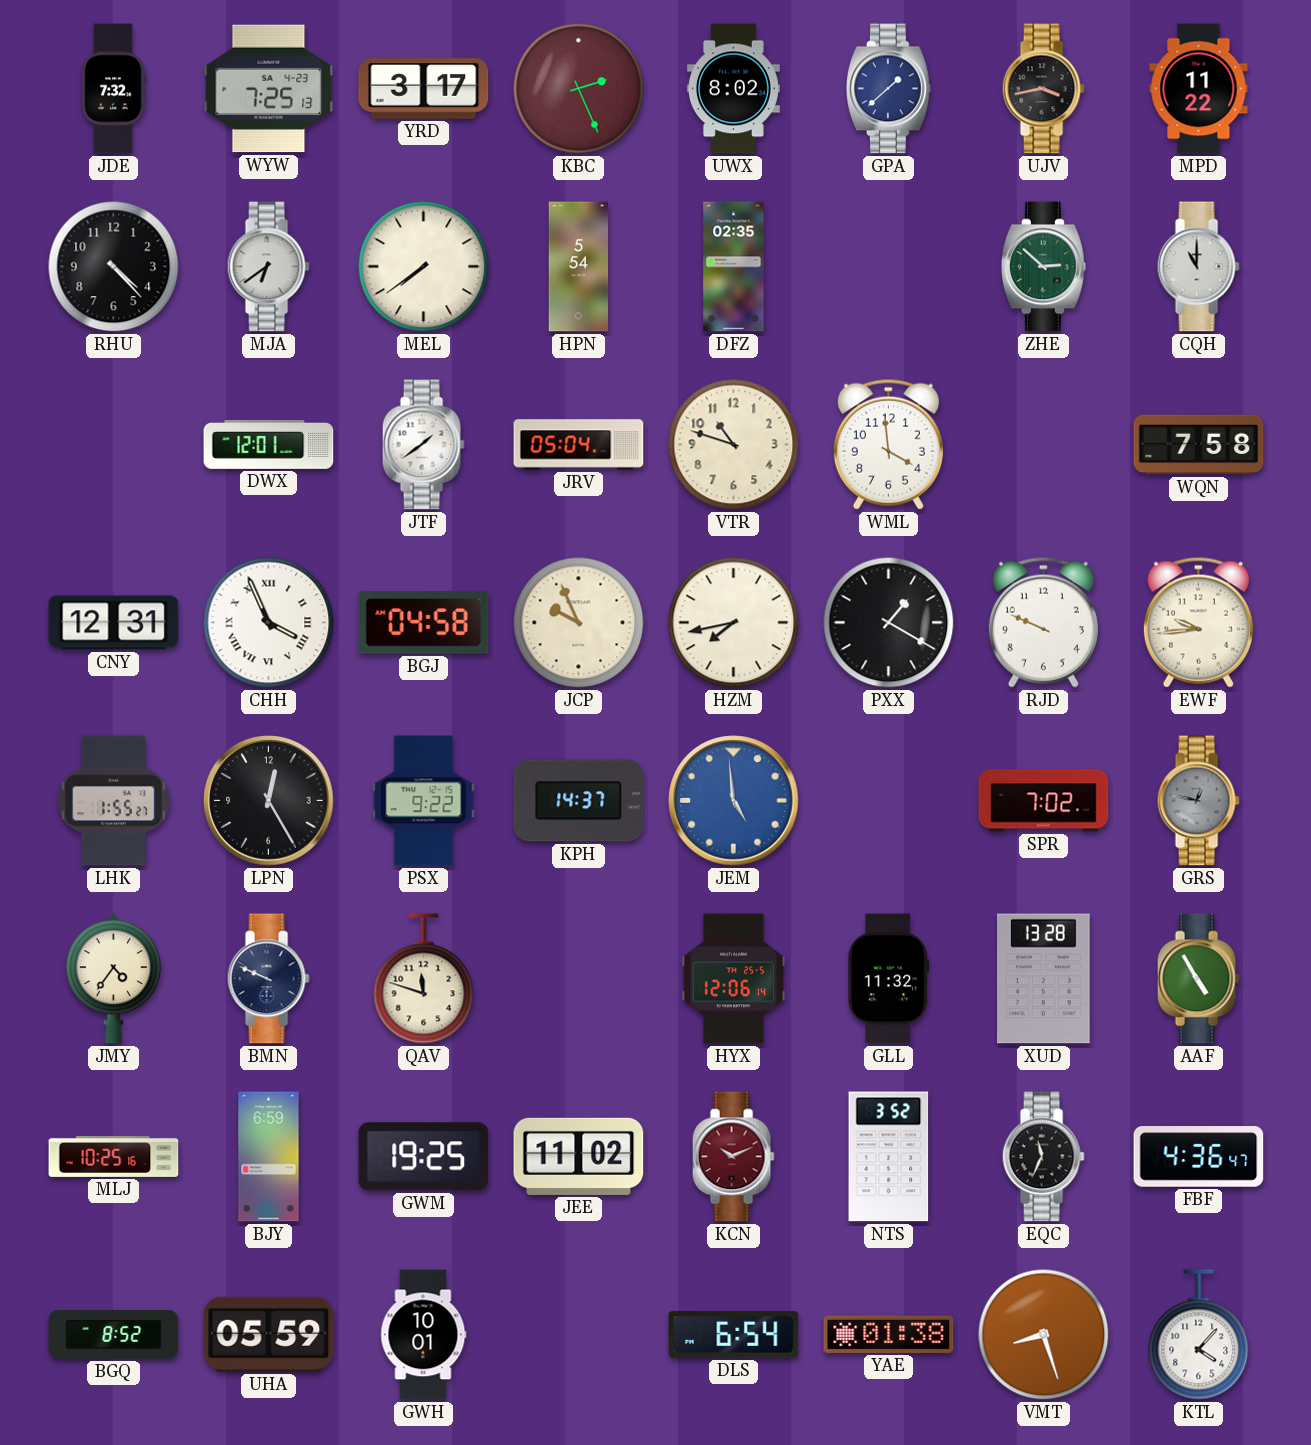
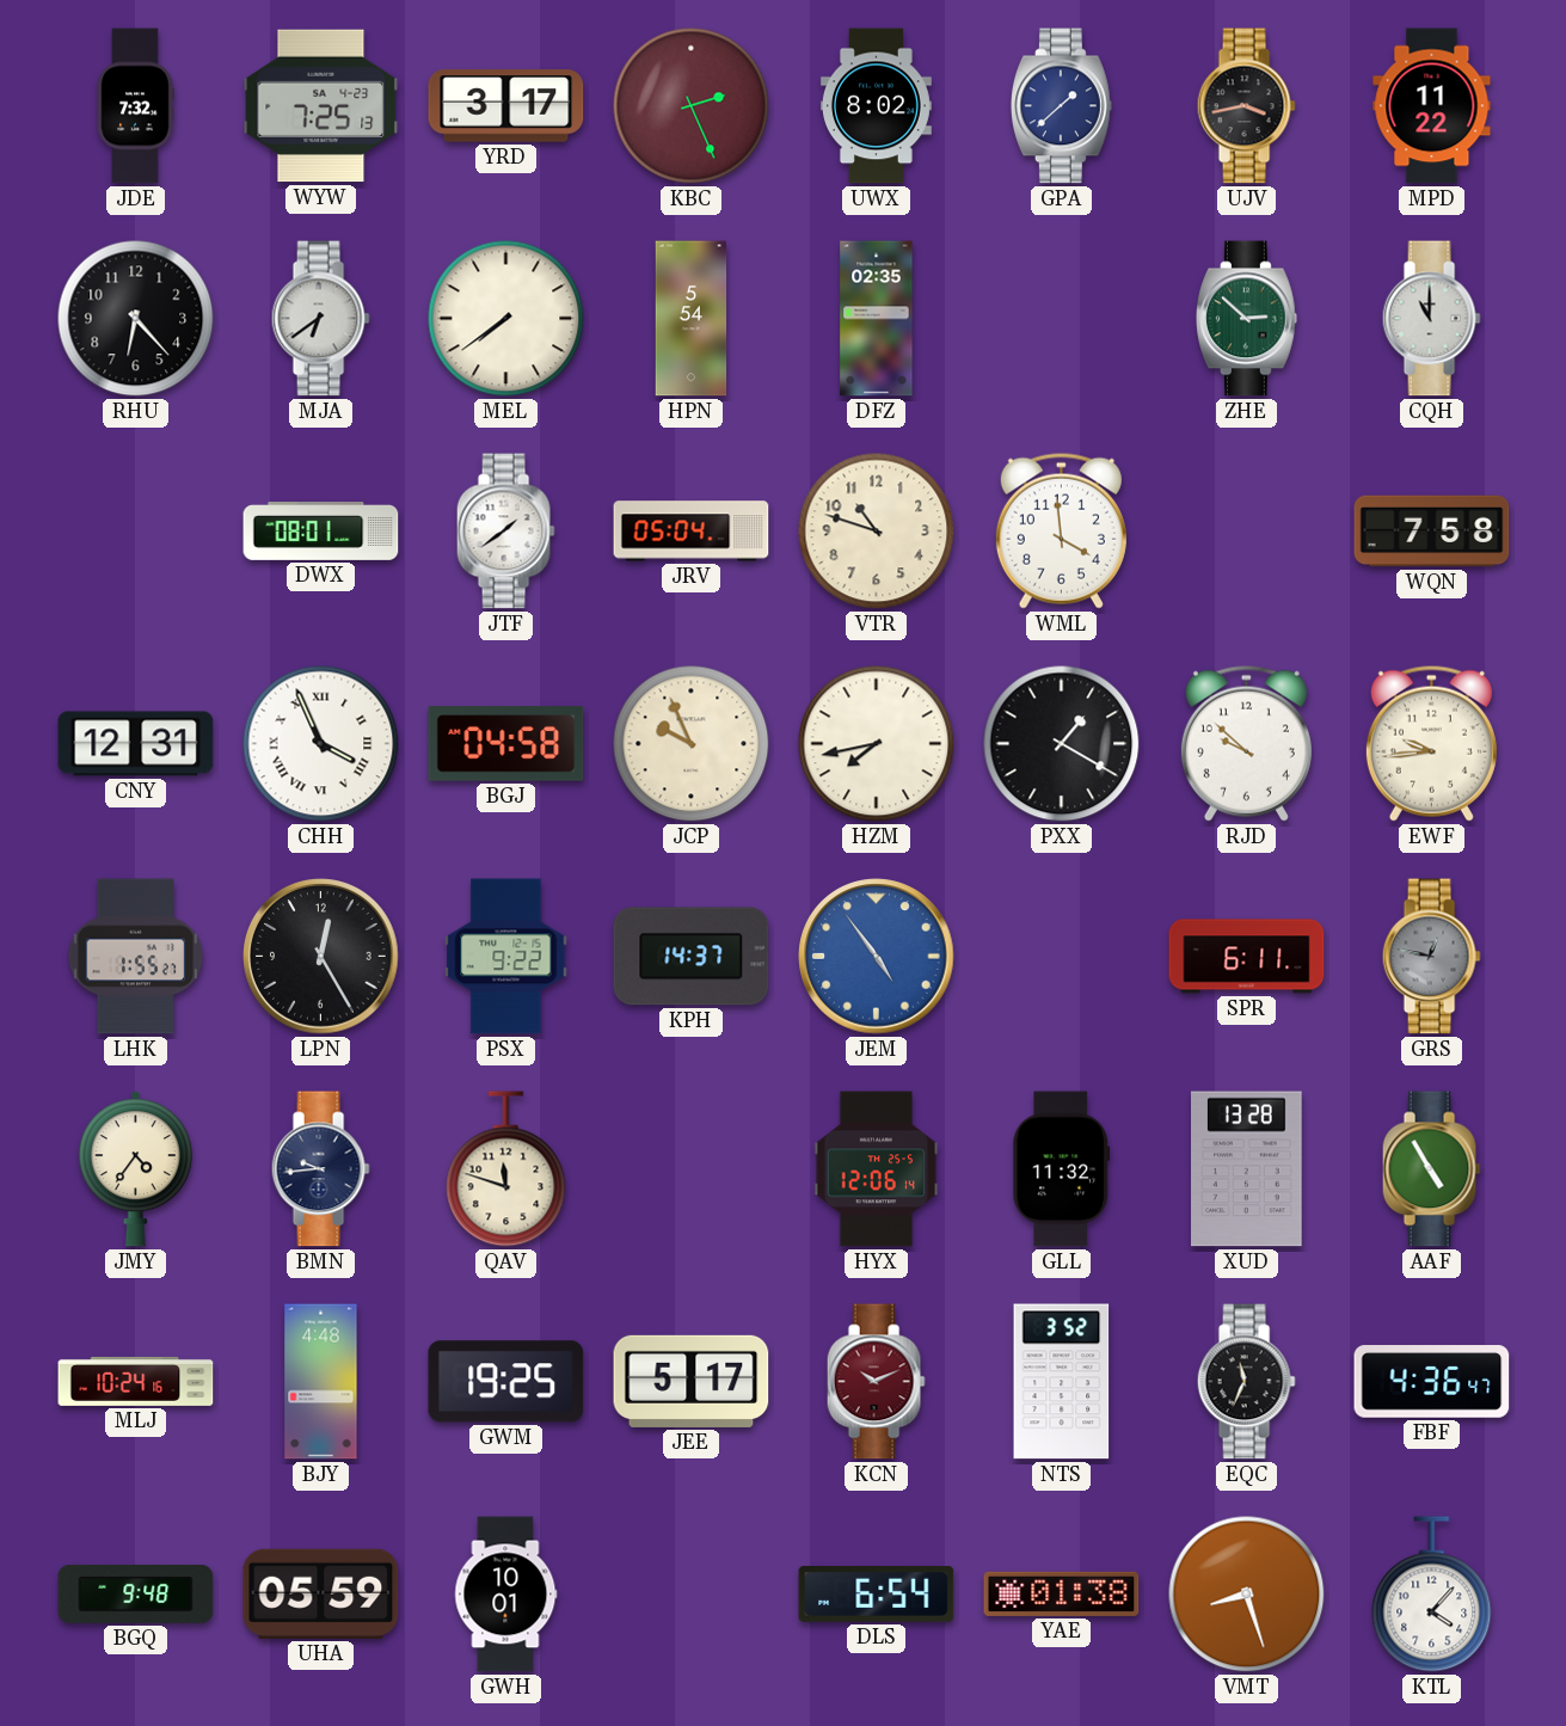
RHU: 4:23 -> 6:23 (136, 319)
DWX: 12:01 -> 08:01 (321, 532)
RJD: 9:49 -> 9:52 (1246, 743)
JEM: 4:59 -> 4:54 (877, 957)
SPR: 7:02 -> 6:11 (1247, 957)
BMN: 9:49 -> 9:44 (320, 1169)
MLJ: 10:25 -> 10:24 (136, 1381)
BJY: 6:59 -> 4:48 (321, 1382)
JEE: 11:02 -> 5:17 (692, 1381)
BGQ: 8:52 -> 9:48 (136, 1593)
